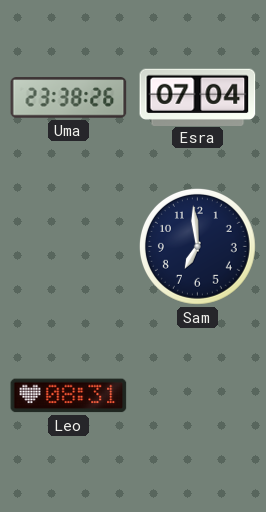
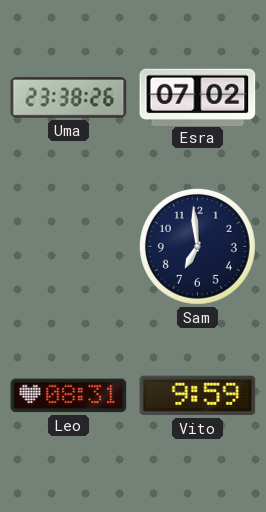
Esra: 07:04 -> 07:02 (198, 97)
Vito: none -> 9:59 (198, 396)
